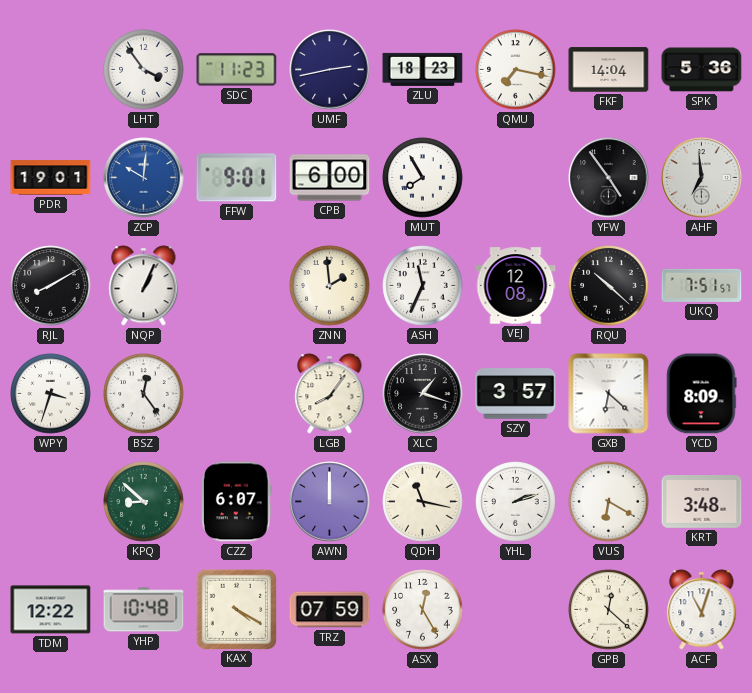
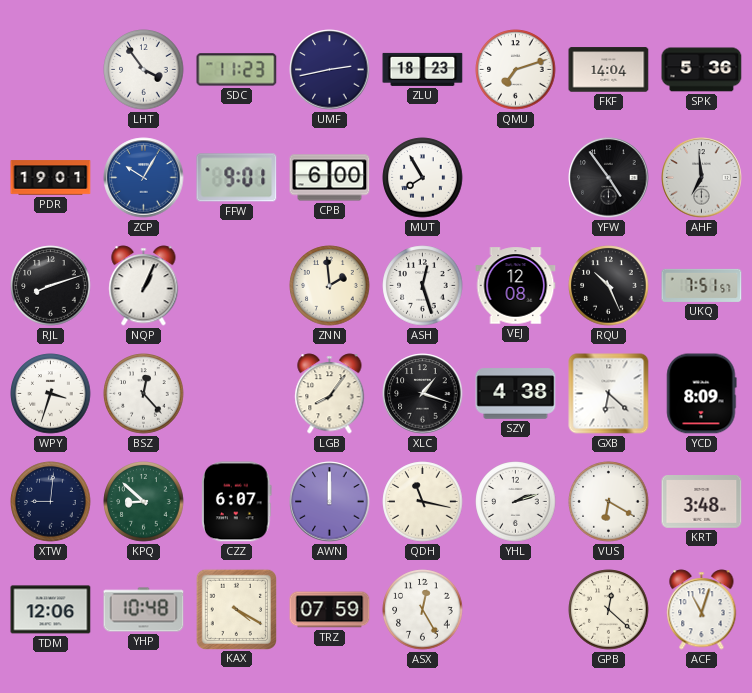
QMU: 7:17 -> 7:12 (516, 70)
ZCP: 10:01 -> 10:05 (144, 178)
RJL: 8:10 -> 8:12 (51, 286)
ASH: 11:34 -> 12:27 (423, 286)
RQU: 10:22 -> 10:26 (609, 286)
BSZ: 12:24 -> 12:23 (144, 394)
SZY: 3:57 -> 4:38 (516, 394)
XTW: none -> 9:01 (51, 502)
TDM: 12:22 -> 12:06 (51, 610)
